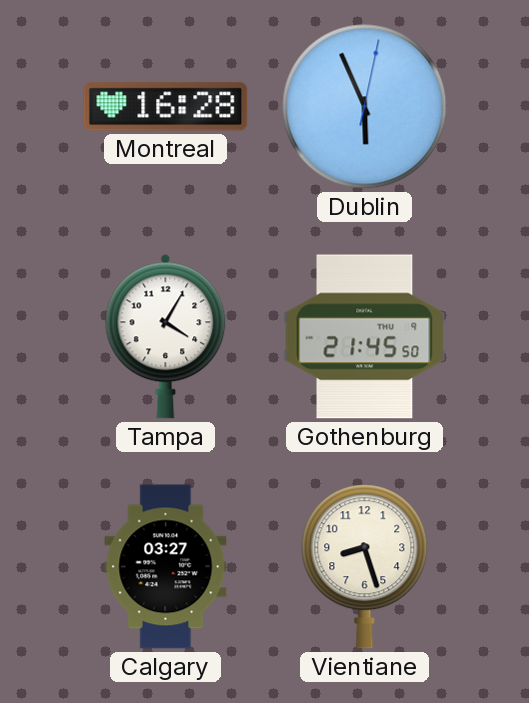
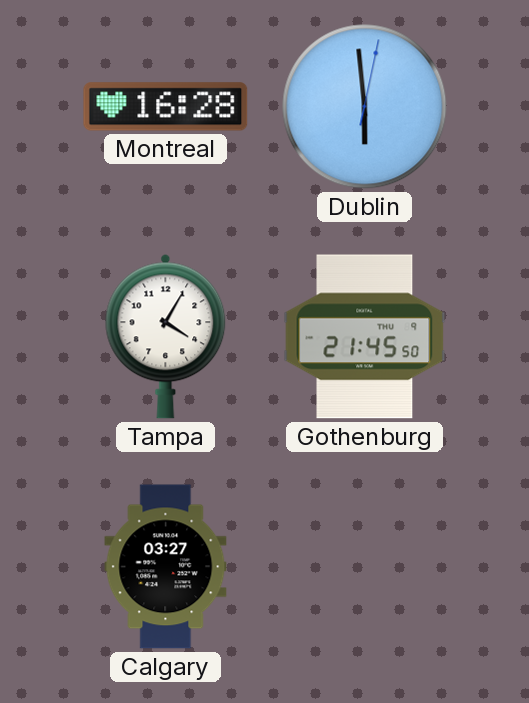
Dublin: 5:56 -> 5:59 (365, 107)
Vientiane: 8:27 -> none (365, 567)
